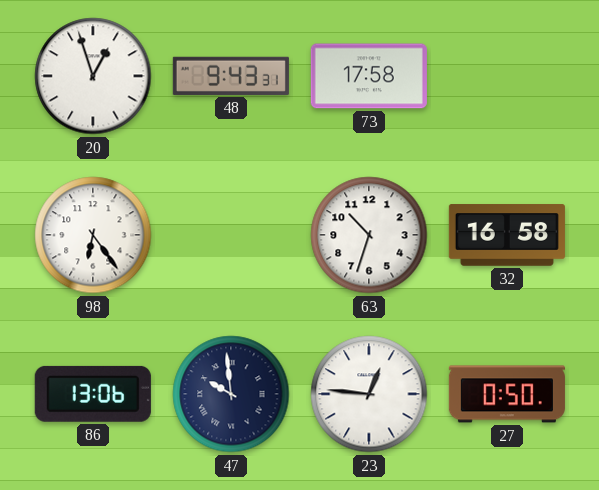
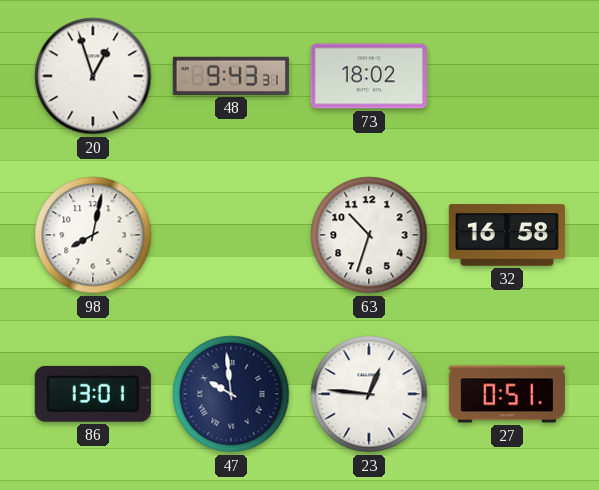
73: 17:58 -> 18:02 (369, 76)
98: 6:24 -> 8:02 (93, 235)
86: 13:06 -> 13:01 (93, 394)
27: 0:50 -> 0:51 (507, 394)
